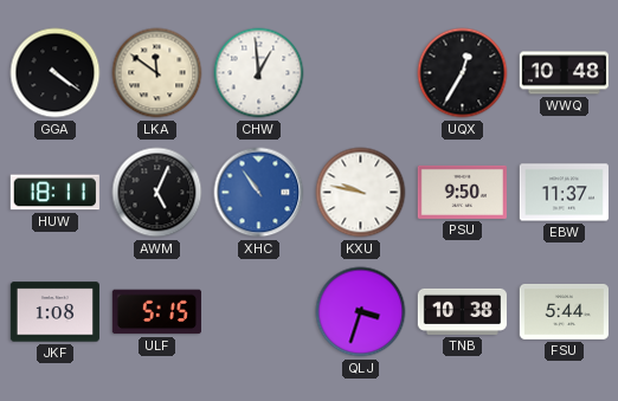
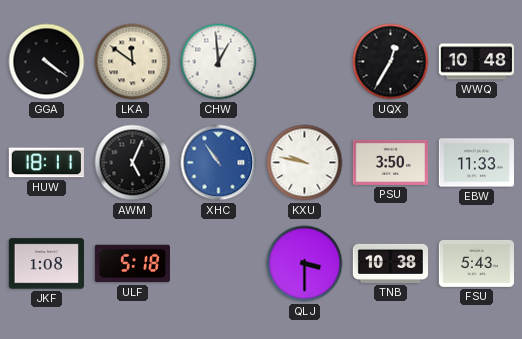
PSU: 9:50 -> 3:50 (390, 162)
EBW: 11:37 -> 11:33 (476, 163)
ULF: 5:15 -> 5:18 (132, 264)
QLJ: 3:33 -> 3:30 (305, 264)
FSU: 5:44 -> 5:43 (476, 263)
